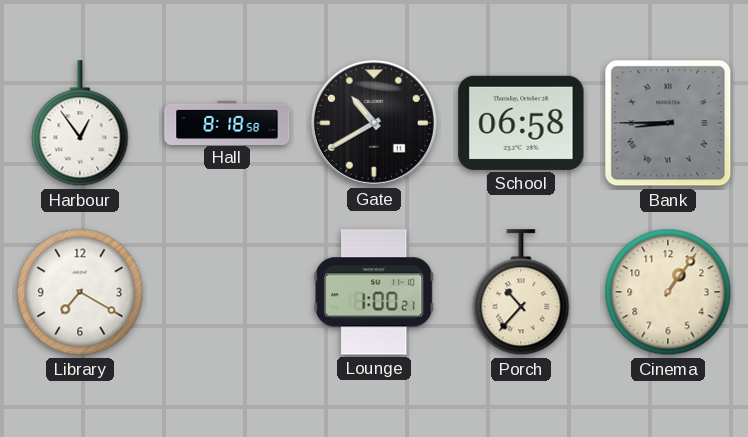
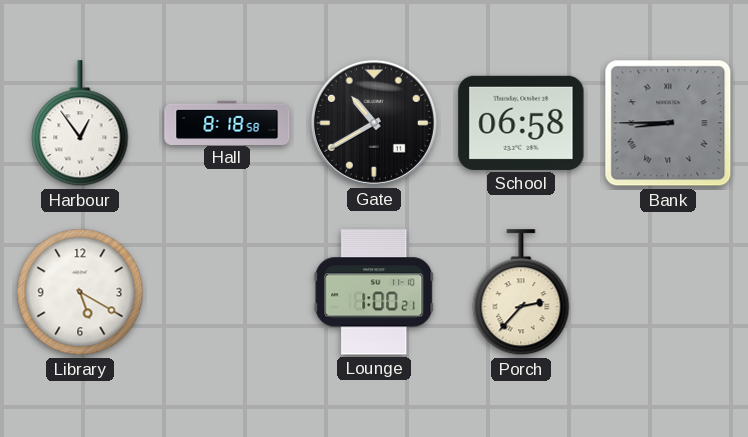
Library: 7:20 -> 5:20 (80, 292)
Porch: 10:37 -> 2:37 (521, 293)
Cinema: 1:06 -> none (668, 292)
